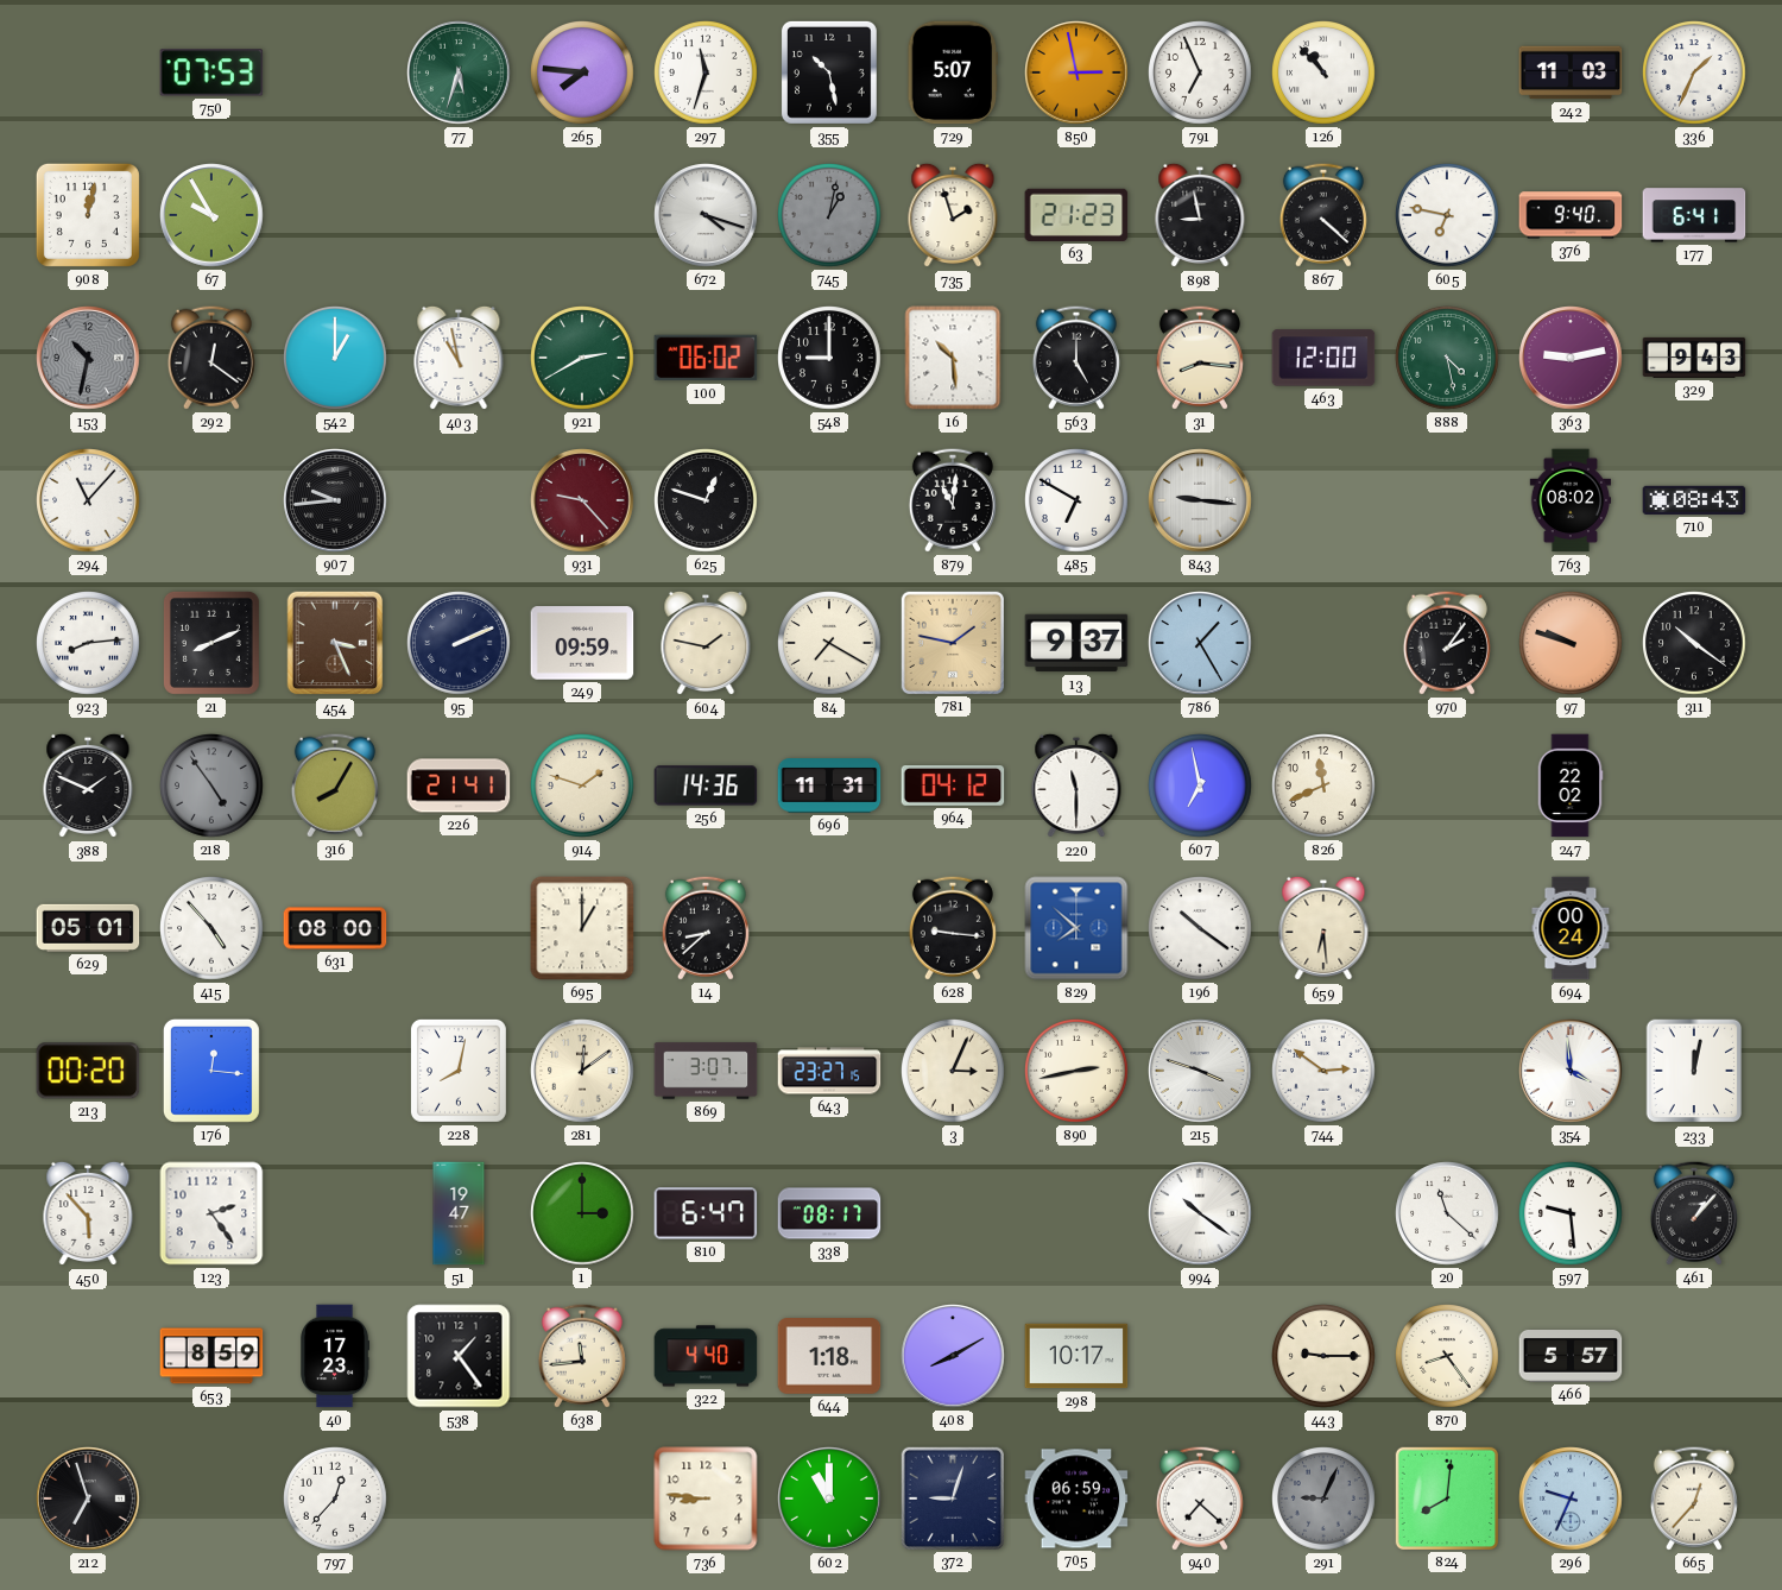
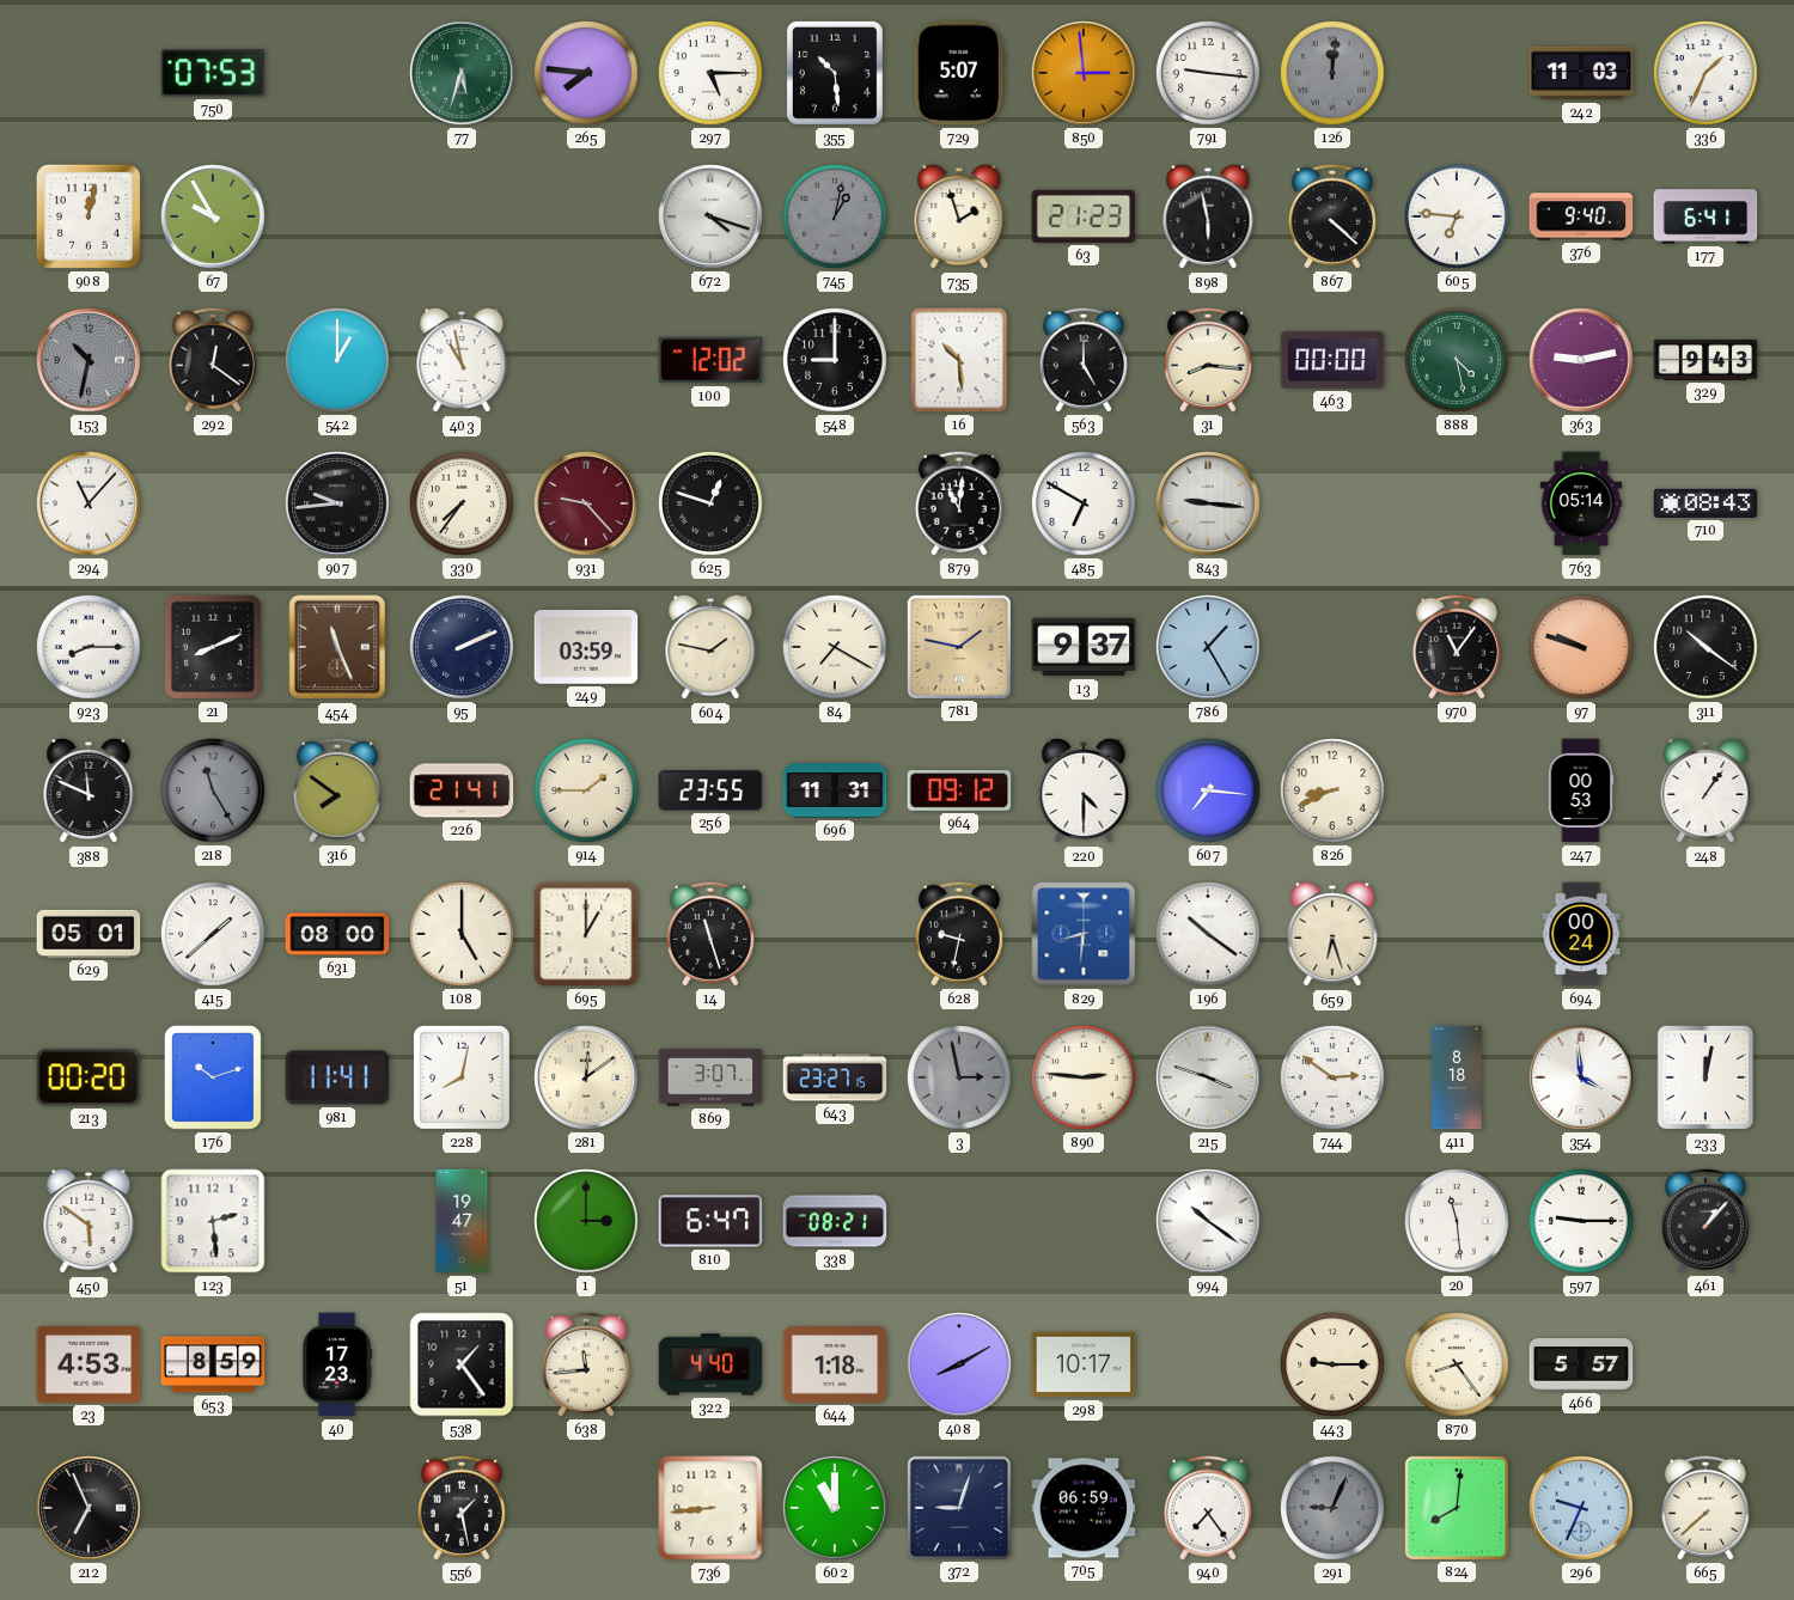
297: 11:33 -> 5:15 (712, 74)
355: 10:28 -> 10:29 (835, 73)
850: 2:58 -> 2:59 (1084, 73)
791: 6:56 -> 9:16 (1209, 74)
126: 10:53 -> 12:01 (1334, 74)
126 dial: white -> grey (1334, 74)
898: 8:58 -> 5:58 (1208, 216)
605: 6:47 -> 6:46 (1458, 218)
921: 2:40 -> none (583, 359)
100: 06:02 -> 12:02 (710, 360)
463: 12:00 -> 00:00 (1332, 360)
330: none -> 7:36 (463, 505)
763: 08:02 -> 05:14 (1581, 503)
923: 8:14 -> 8:15 (90, 648)
454: 3:26 -> 11:26 (337, 647)
249: 09:59 -> 03:59 (586, 647)
970: 2:06 -> 11:06 (1457, 647)
388: 1:49 -> 11:49 (89, 790)
218: 4:54 -> 11:25 (214, 792)
316: 8:05 -> 7:51 (337, 790)
914: 1:48 -> 1:45 (587, 792)
256: 14:36 -> 23:55 (710, 790)
964: 04:12 -> 09:12 (959, 792)
220: 11:30 -> 4:30 (1084, 790)
607: 6:58 -> 7:16 (1209, 792)
826: 11:41 -> 8:41 (1334, 792)
247: 22:02 -> 00:53 (1581, 790)
248: none -> 1:06 (1705, 790)
415: 4:53 -> 1:38 (214, 935)
108: none -> 5:00 (463, 935)
14: 8:38 -> 11:27 (710, 934)
628: 9:16 -> 9:32 (959, 934)
829: 7:52 -> 8:31 (1084, 934)
659: 6:29 -> 6:27 (1332, 934)
176: 12:16 -> 10:12 (213, 1077)
981: none -> 11:41 (337, 1077)
3: 3:04 -> 2:58 (960, 1079)
3 dial: cream -> grey (960, 1079)
890: 2:43 -> 2:46 (1085, 1079)
411: none -> 8:18 (1457, 1077)
450: 5:53 -> 5:51 (89, 1221)
123: 2:24 -> 2:29 (213, 1221)
338: 08:17 -> 08:21 (835, 1221)
20: 11:22 -> 11:29 (1457, 1221)
597: 9:29 -> 9:15 (1582, 1222)
23: none -> 4:53 (89, 1364)
212: 6:57 -> 6:56 (89, 1508)
797: 12:37 -> none (336, 1500)
556: none -> 1:28 (462, 1508)
736: 8:46 -> 8:44 (710, 1508)
940: 7:22 -> 7:24 (1208, 1508)
665: 12:37 -> 7:38 (1705, 1508)
